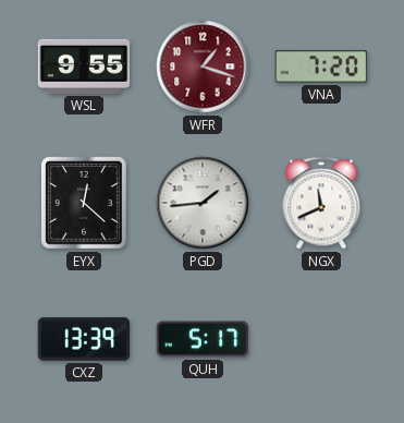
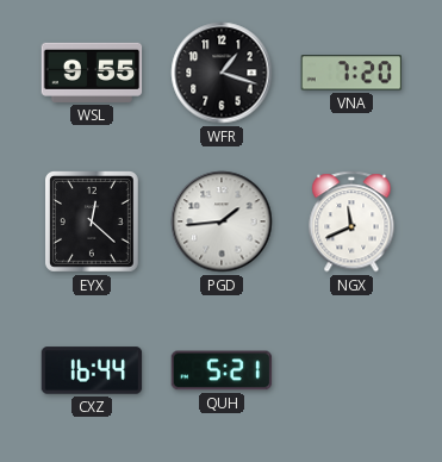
WFR dial: burgundy -> black (222, 73)
CXZ: 13:39 -> 16:44 (92, 370)
QUH: 5:17 -> 5:21 (222, 370)
